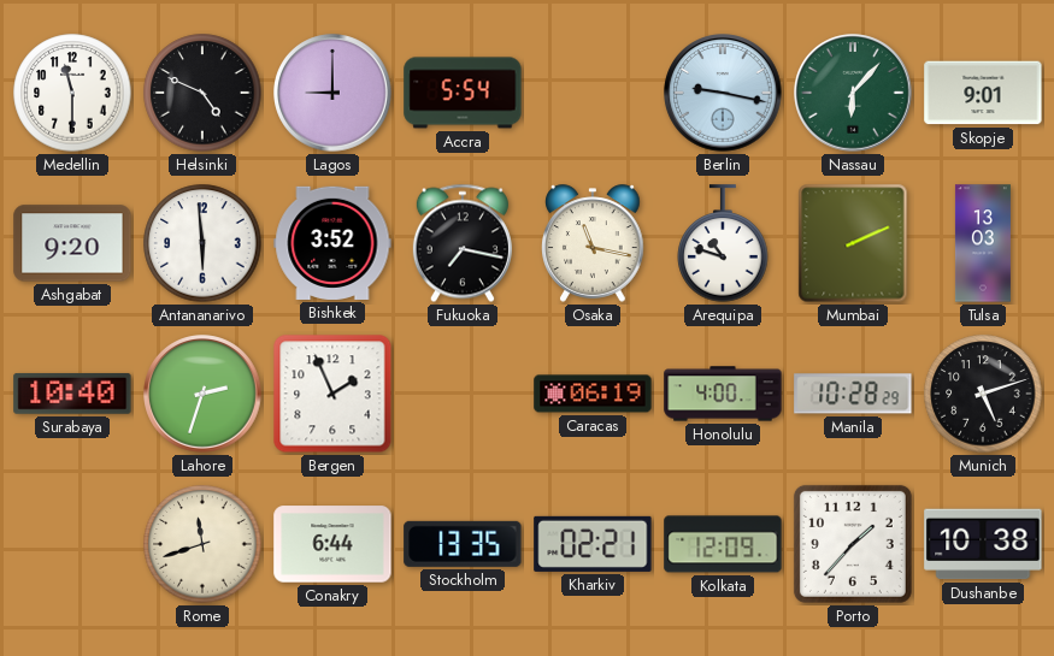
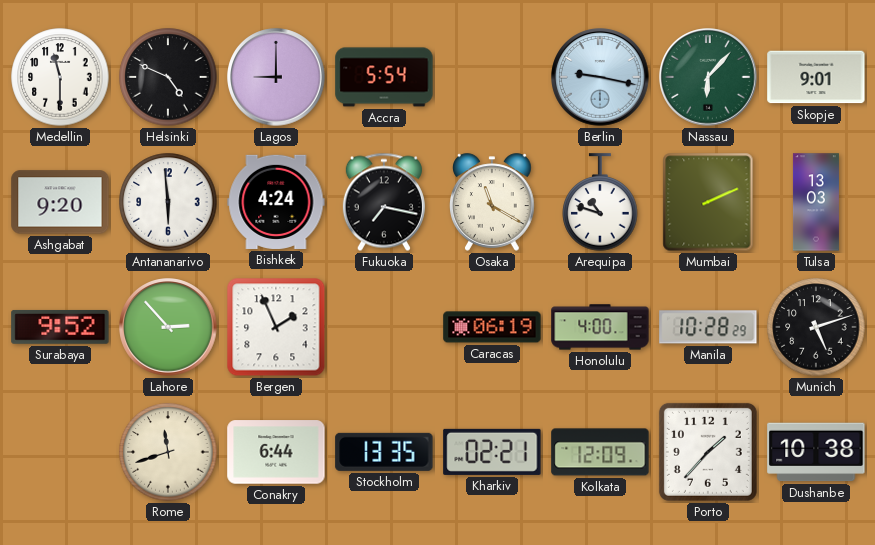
Bishkek: 3:52 -> 4:24 (276, 202)
Osaka: 11:17 -> 11:20 (493, 202)
Surabaya: 10:40 -> 9:52 (60, 327)
Lahore: 2:33 -> 2:53 (168, 327)
